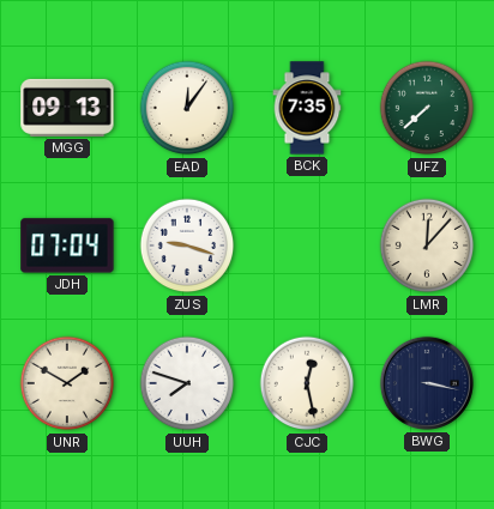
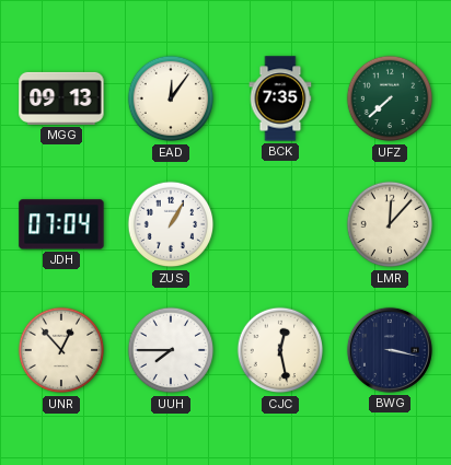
ZUS: 9:18 -> 1:05 (171, 224)
UNR: 1:50 -> 12:53 (61, 350)
UUH: 7:48 -> 7:45 (171, 350)
